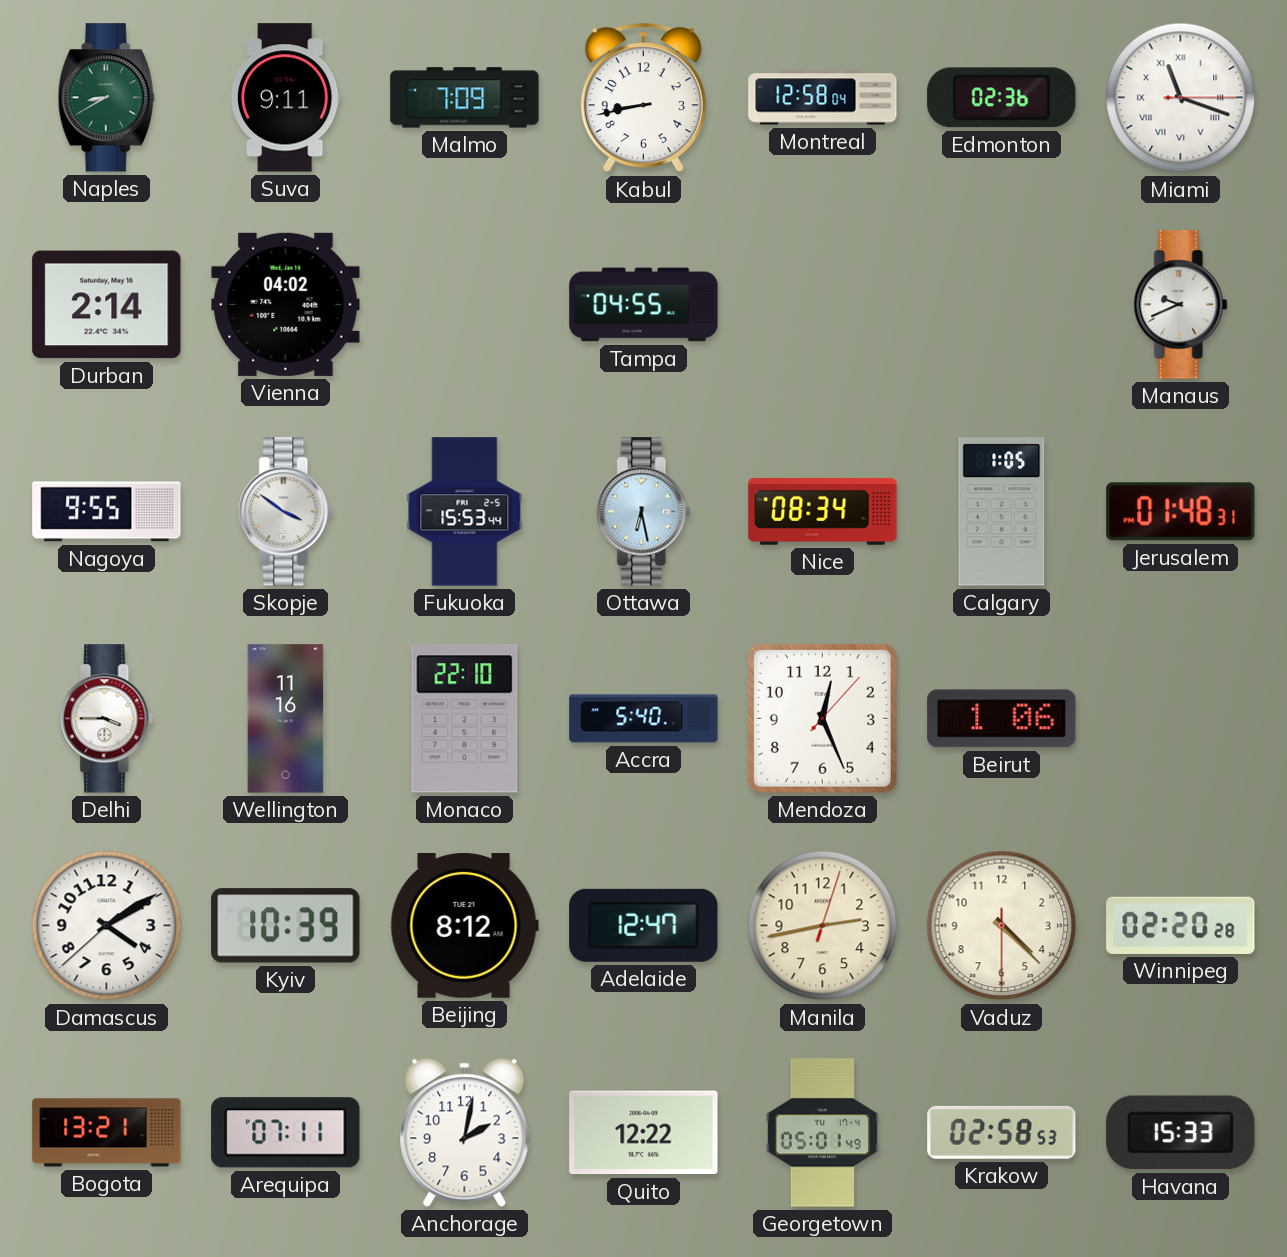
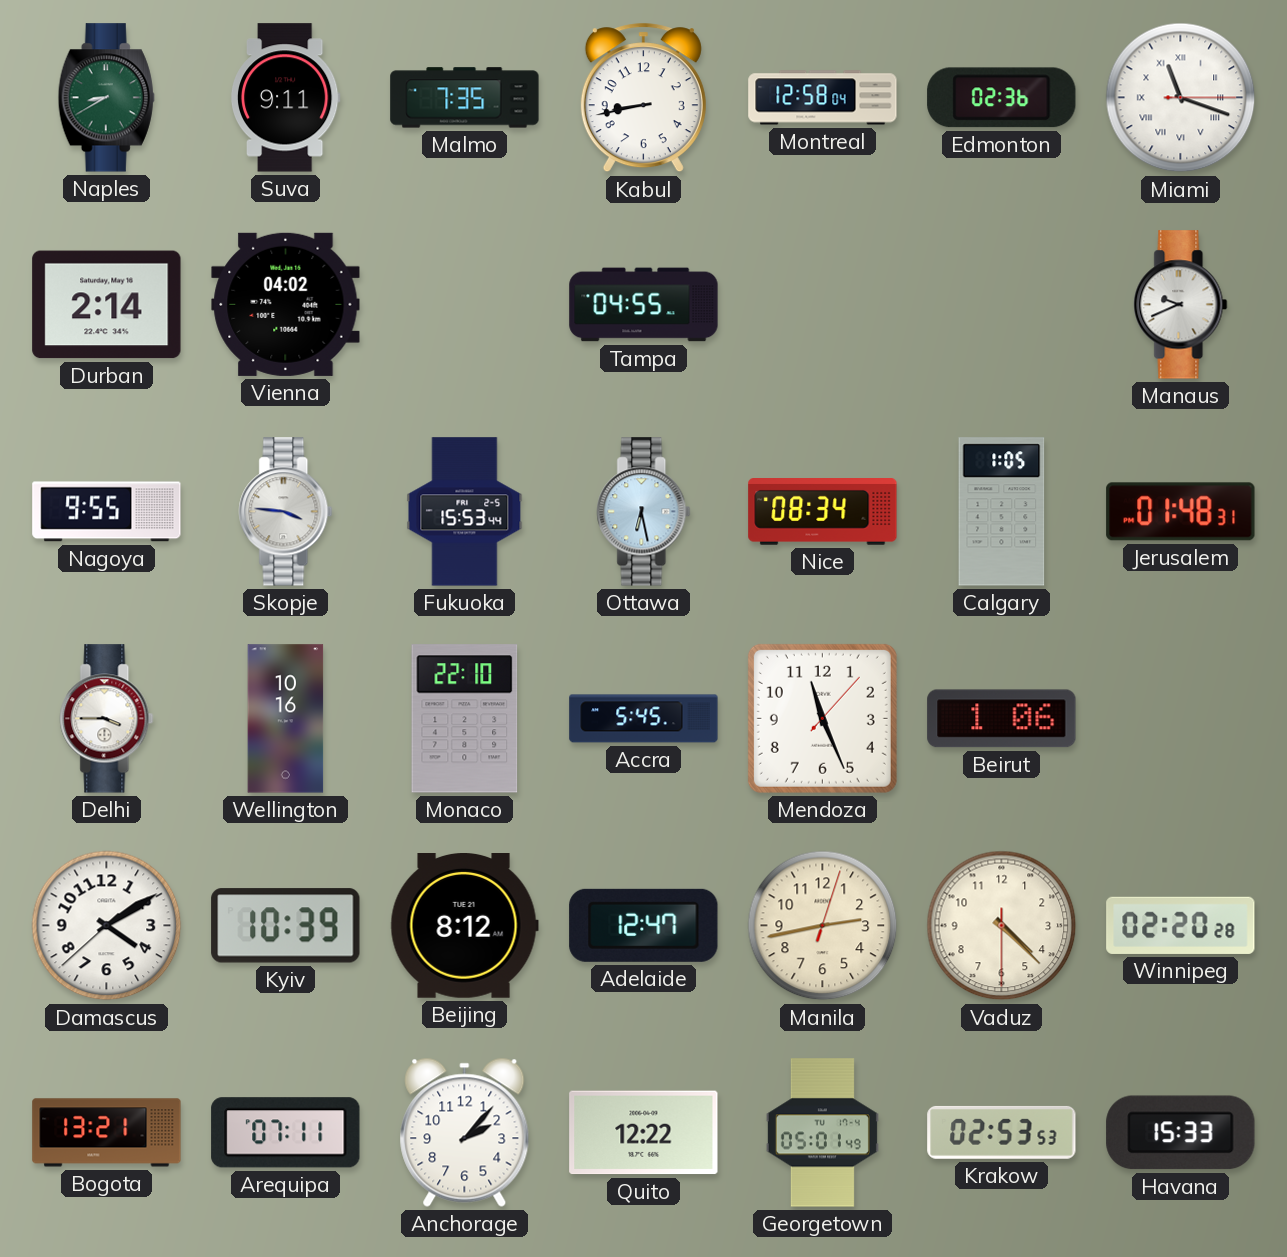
Malmo: 7:09 -> 7:35 (465, 98)
Skopje: 3:51 -> 3:46 (286, 512)
Wellington: 11:16 -> 10:16 (286, 719)
Accra: 5:40 -> 5:45 (644, 719)
Mendoza: 12:26 -> 11:26 (822, 718)
Anchorage: 2:02 -> 2:07 (465, 1132)
Krakow: 02:58 -> 02:53 (1002, 1132)
